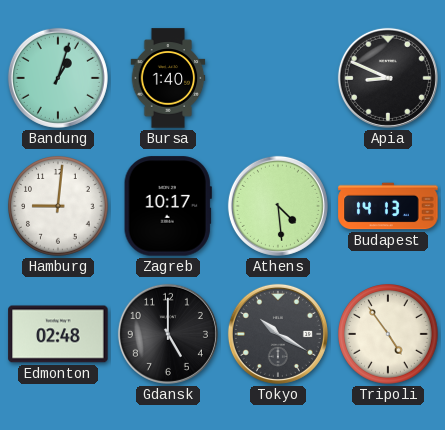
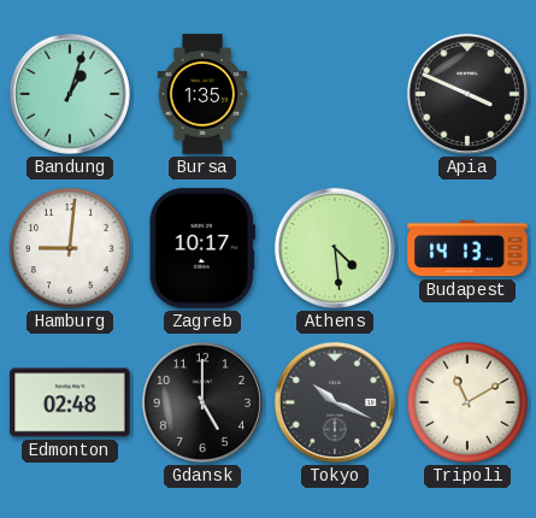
Bursa: 1:40 -> 1:35 (202, 94)
Apia: 8:49 -> 3:49 (467, 94)
Tokyo: 10:20 -> 10:19 (335, 402)
Tripoli: 4:54 -> 11:10 (469, 404)
